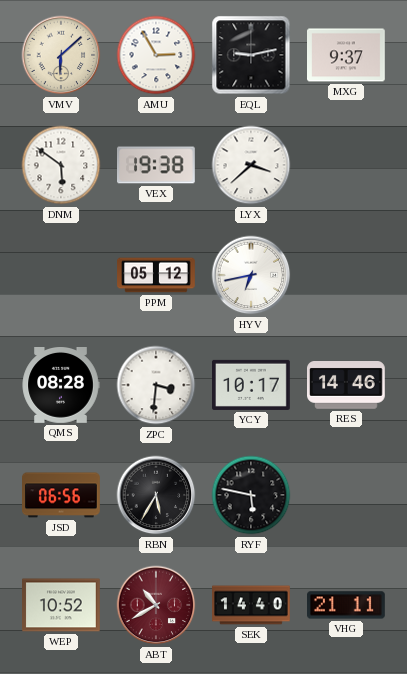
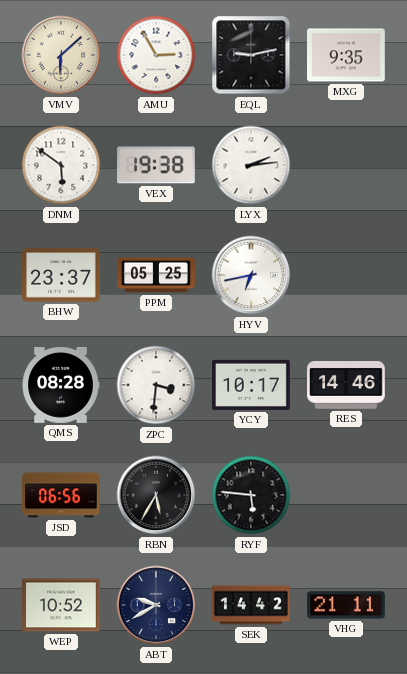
MXG: 9:37 -> 9:35 (347, 55)
LYX: 3:38 -> 2:14 (251, 165)
BHW: none -> 23:37 (62, 275)
PPM: 05:12 -> 05:25 (156, 275)
RYF: 5:47 -> 5:46 (251, 495)
ABT: 10:40 -> 9:40 (156, 605)
ABT dial: burgundy -> navy (156, 605)
SEK: 14:40 -> 14:42 (251, 605)
